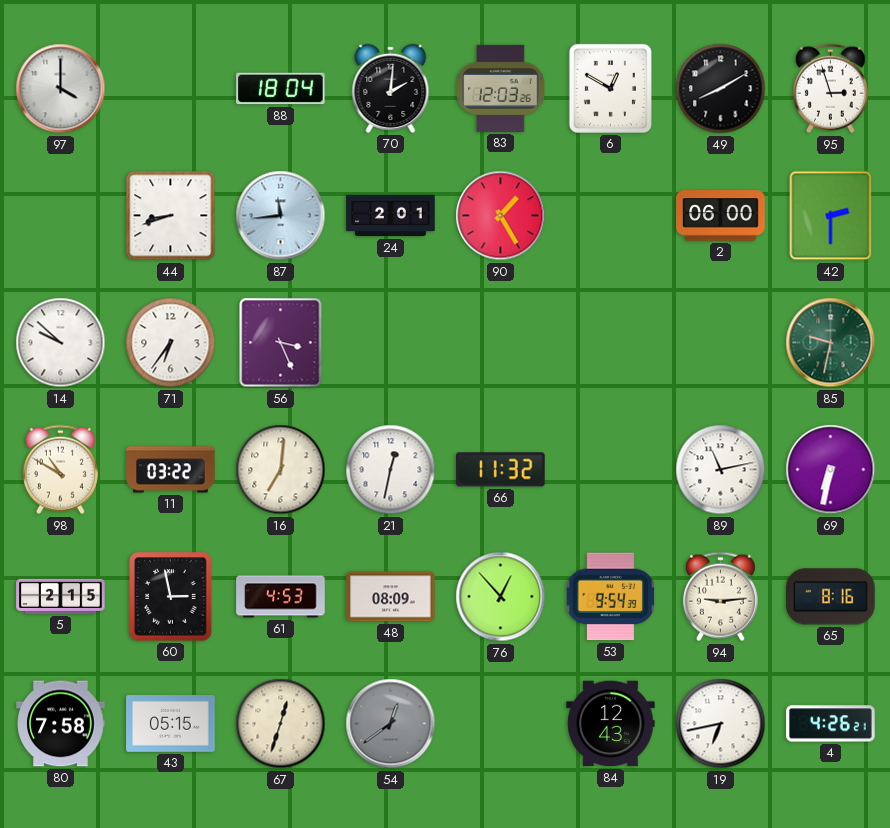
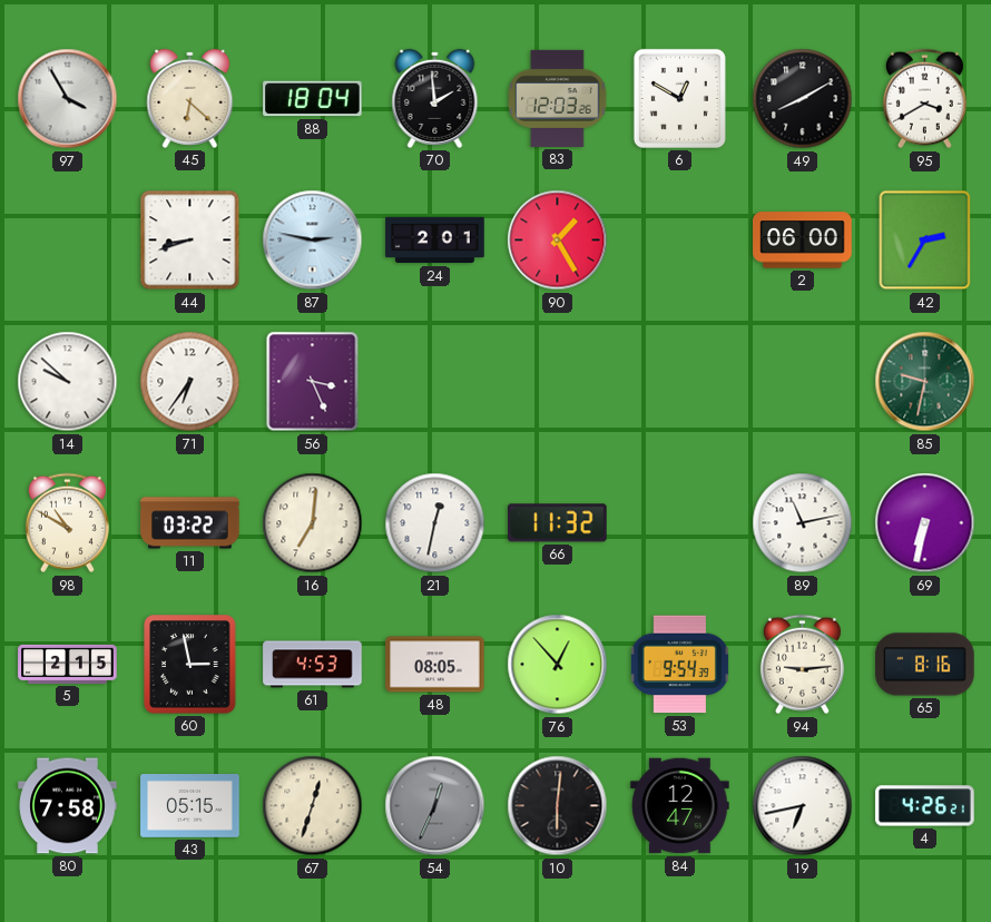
97: 4:00 -> 3:55 (68, 99)
45: none -> 6:22 (190, 98)
70: 2:01 -> 1:59 (435, 98)
95: 2:57 -> 3:40 (924, 99)
87: 11:44 -> 2:47 (313, 241)
42: 2:30 -> 2:35 (925, 241)
48: 08:09 -> 08:05 (435, 665)
54: 12:39 -> 12:34 (435, 806)
10: none -> 6:01 (558, 806)
84: 12:43 -> 12:47 (680, 806)
